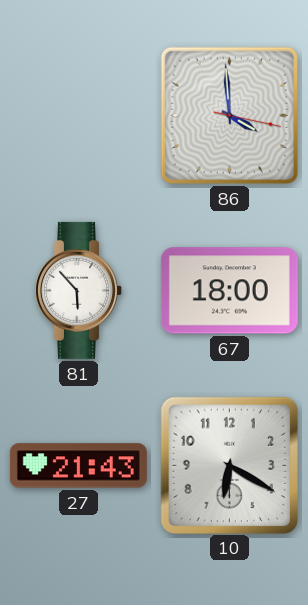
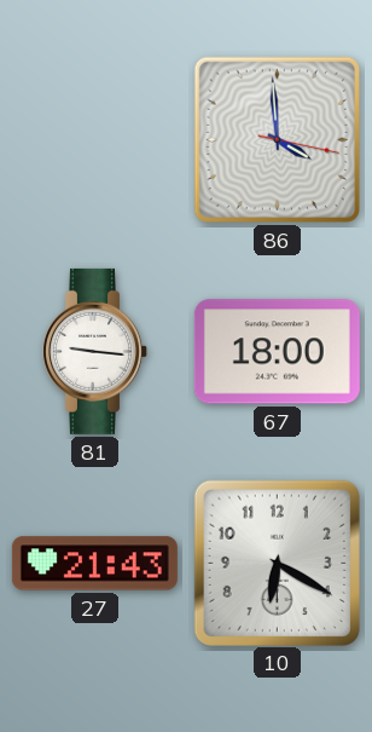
81: 5:53 -> 9:16 (95, 351)
